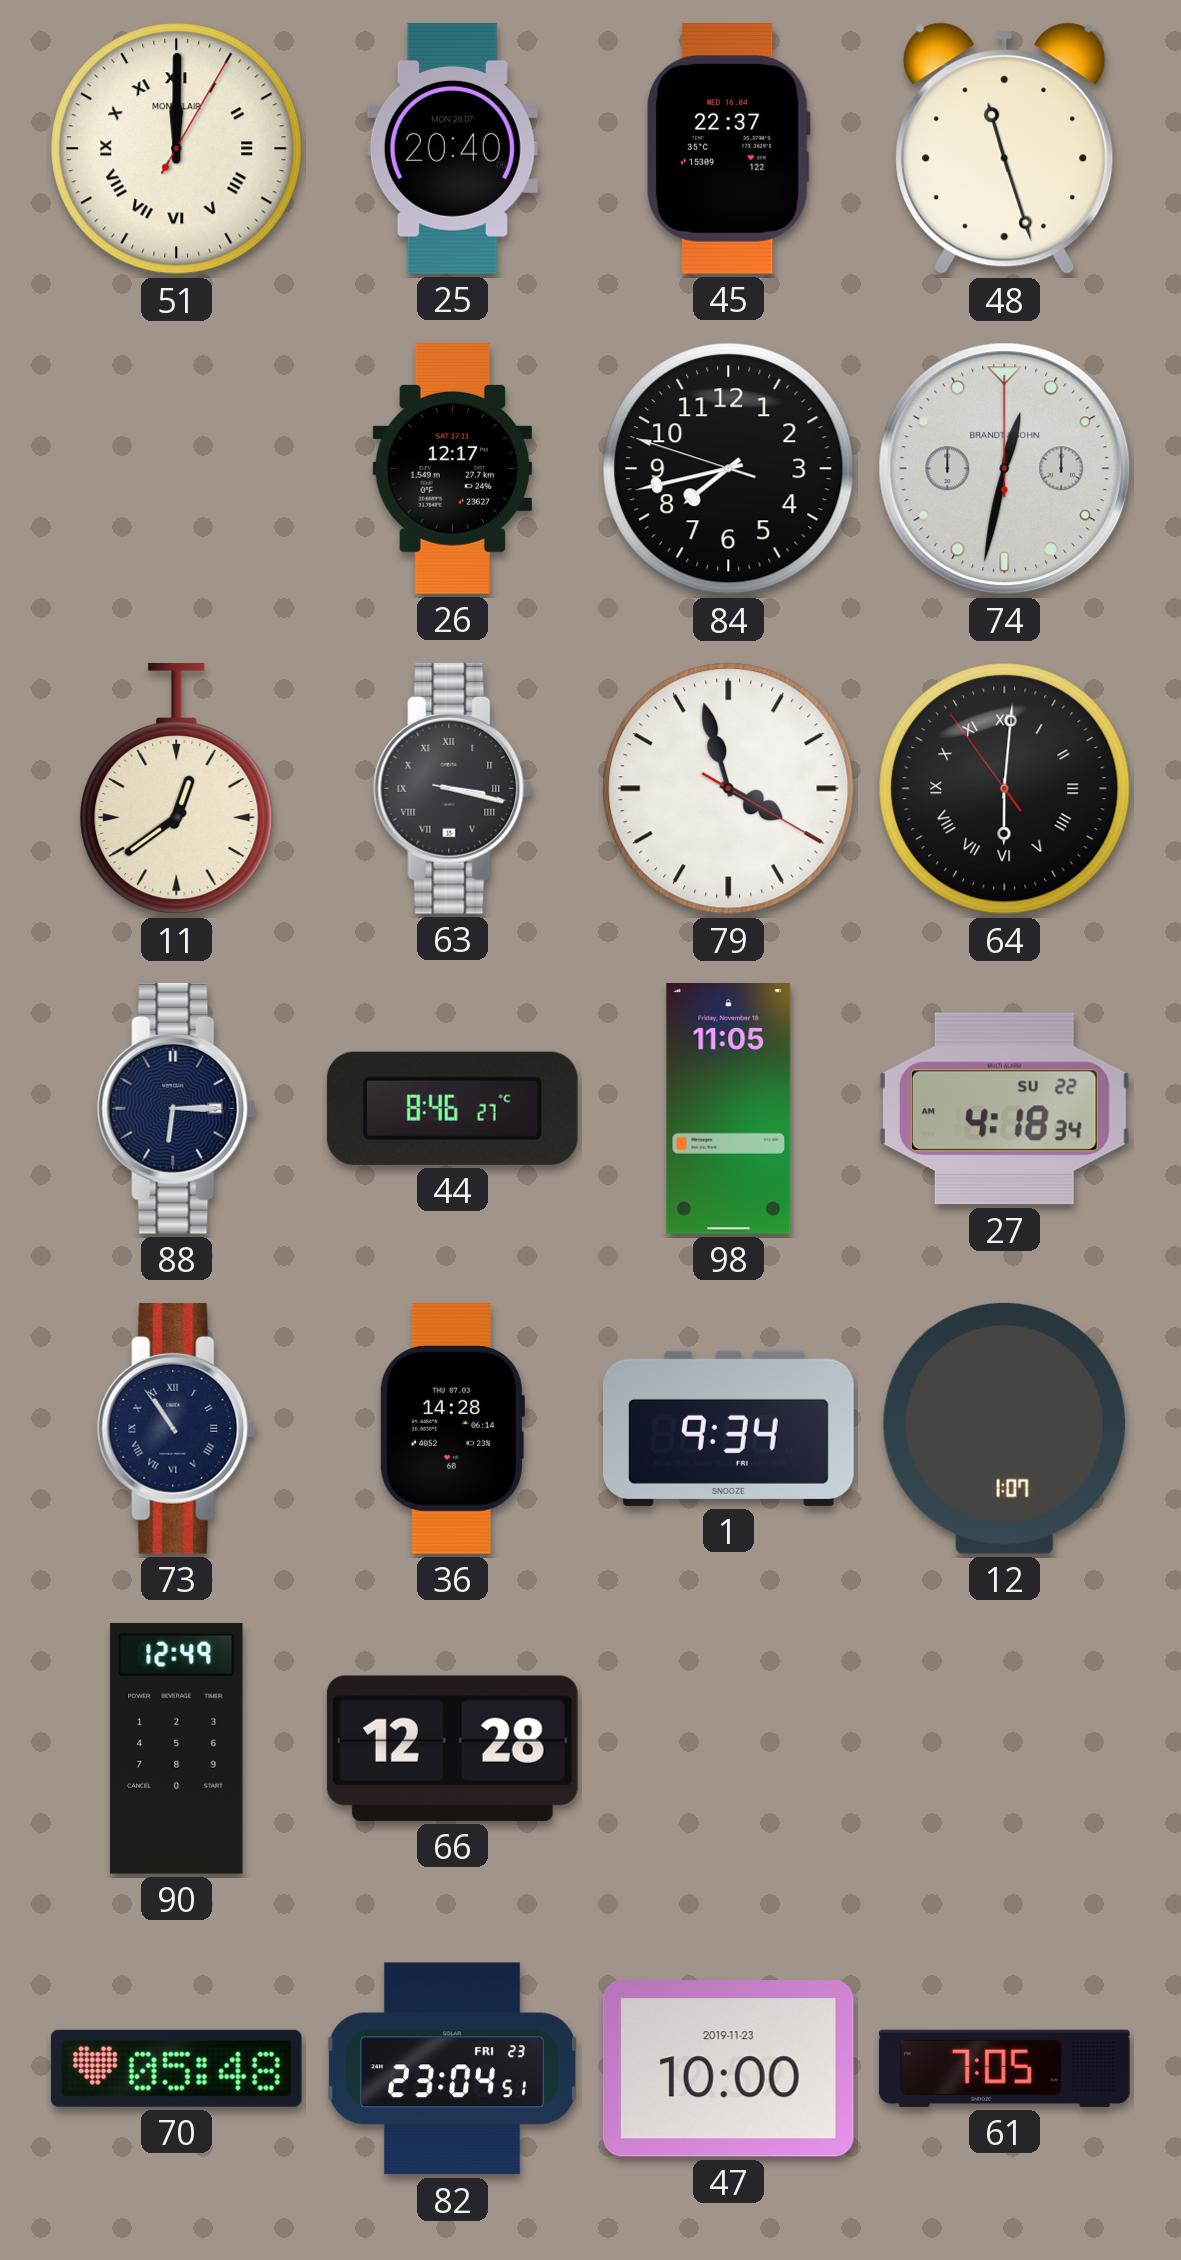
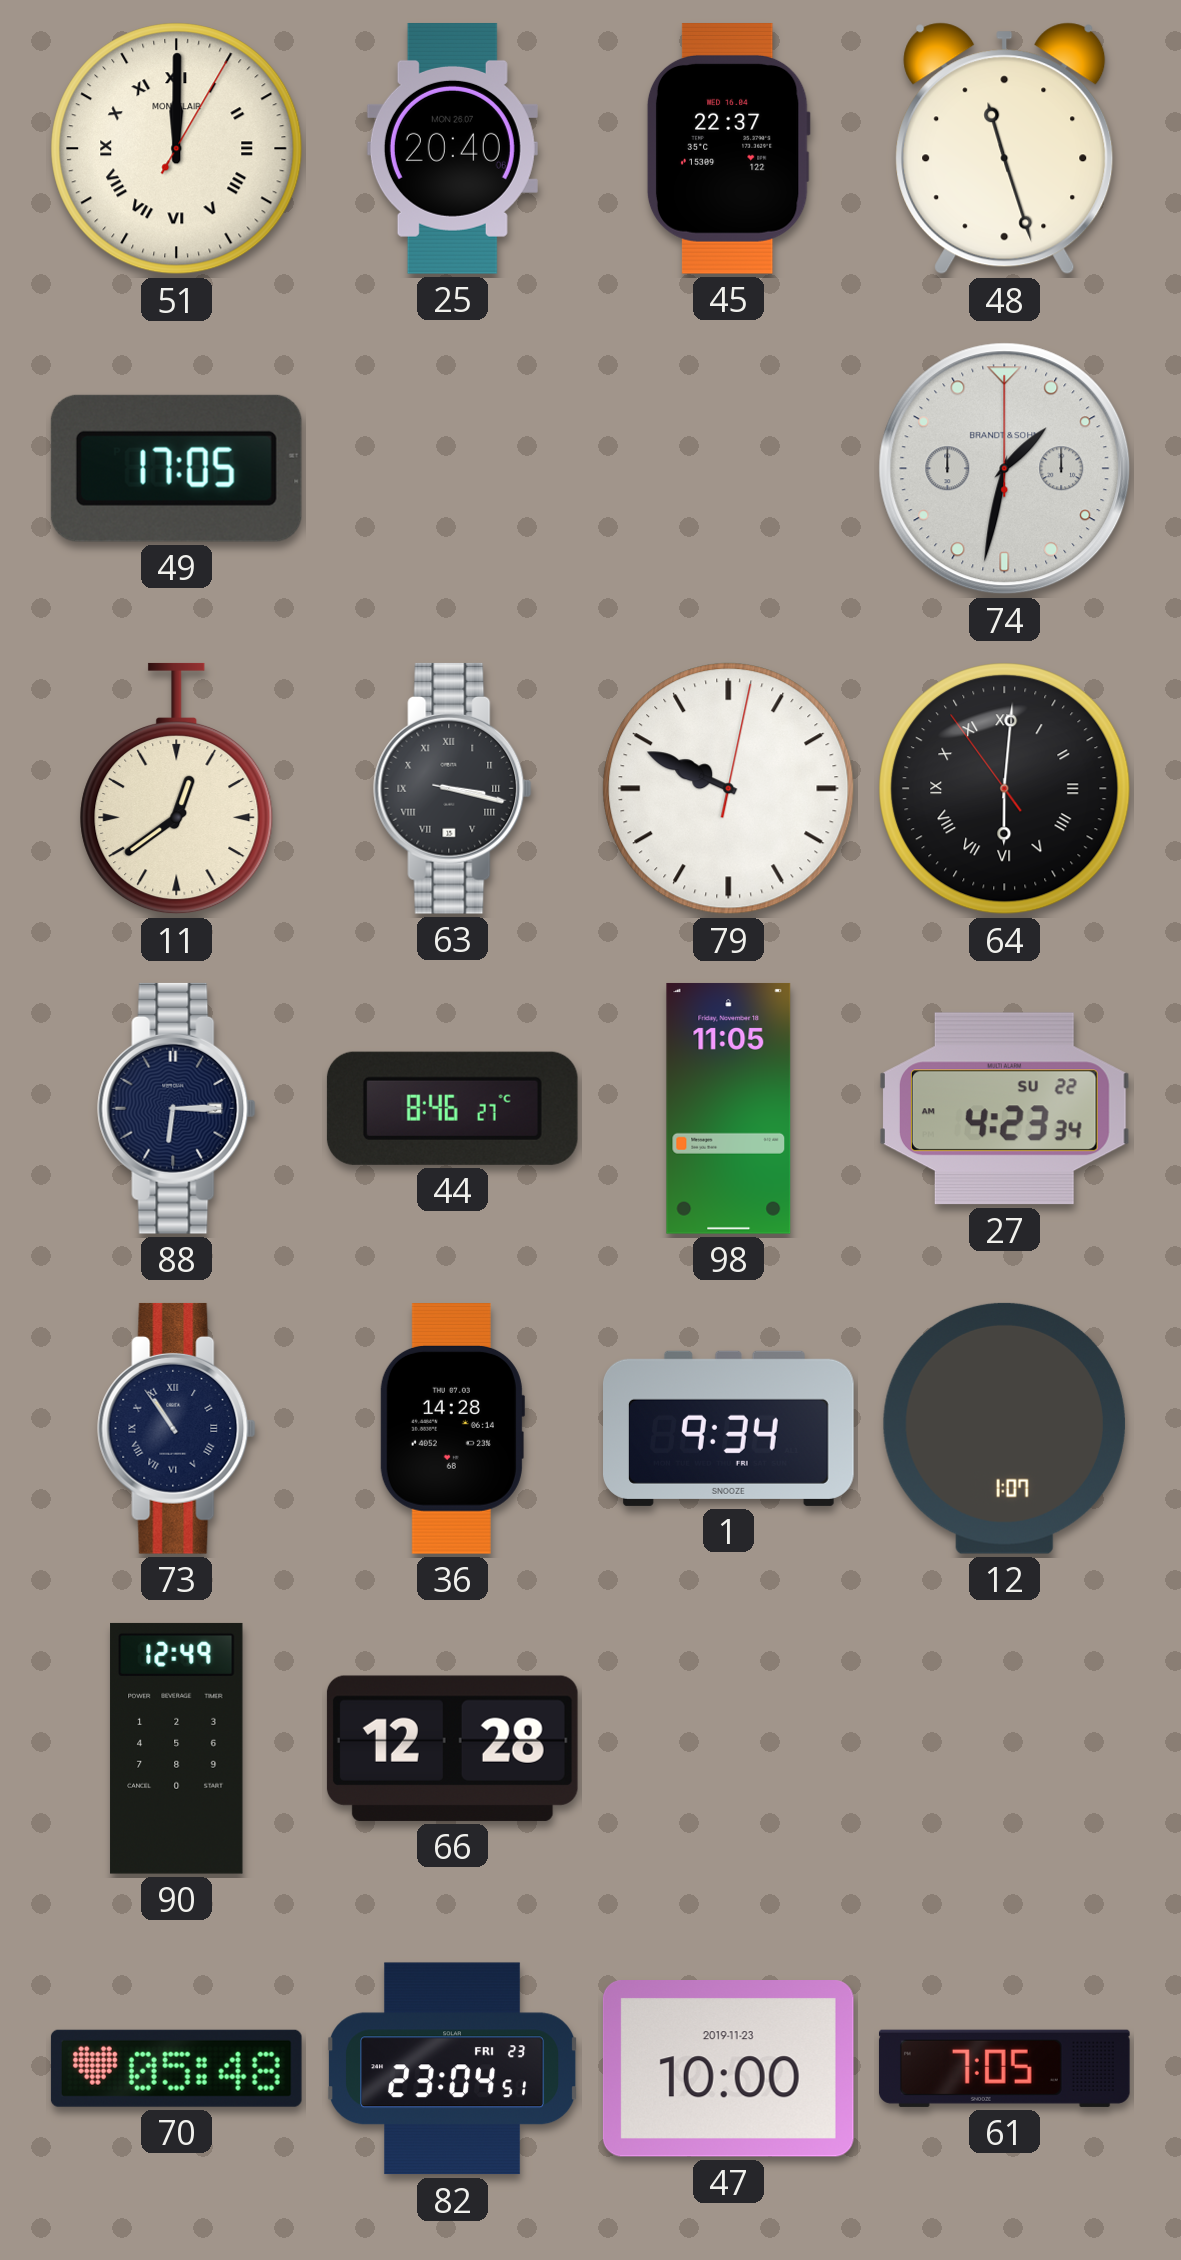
49: none -> 17:05 (176, 468)
26: 12:17 -> none (452, 469)
84: 7:42 -> none (729, 469)
74: 12:32 -> 1:32 (1005, 469)
79: 3:57 -> 9:49 (729, 789)
27: 4:18 -> 4:23 (1004, 1109)
